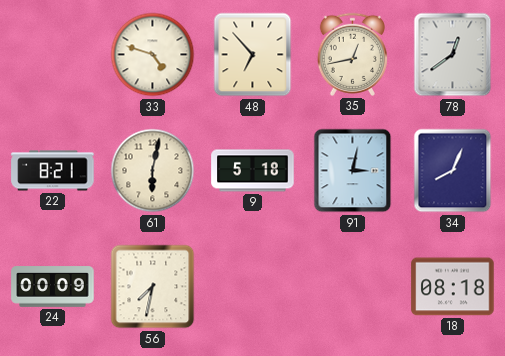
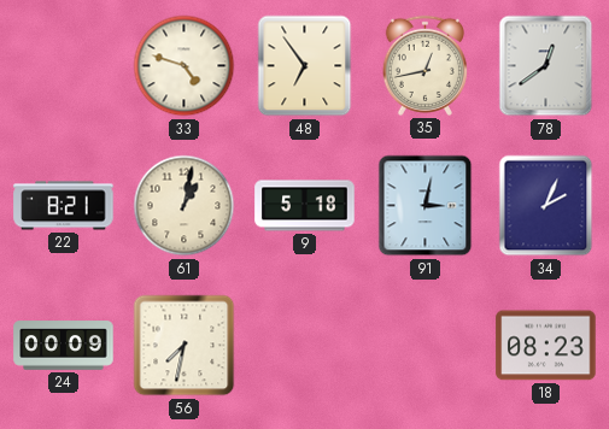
48: 6:53 -> 6:54 (305, 66)
61: 6:02 -> 1:02 (185, 206)
34: 8:04 -> 2:04 (546, 206)
18: 08:18 -> 08:23 (546, 346)
